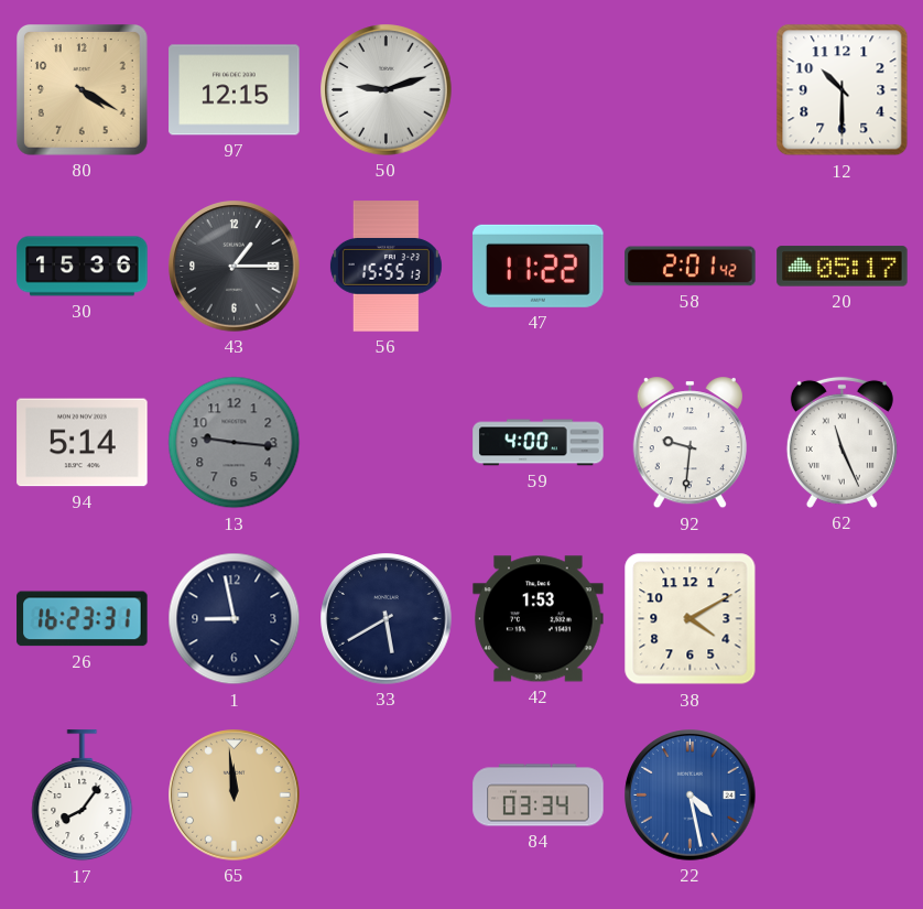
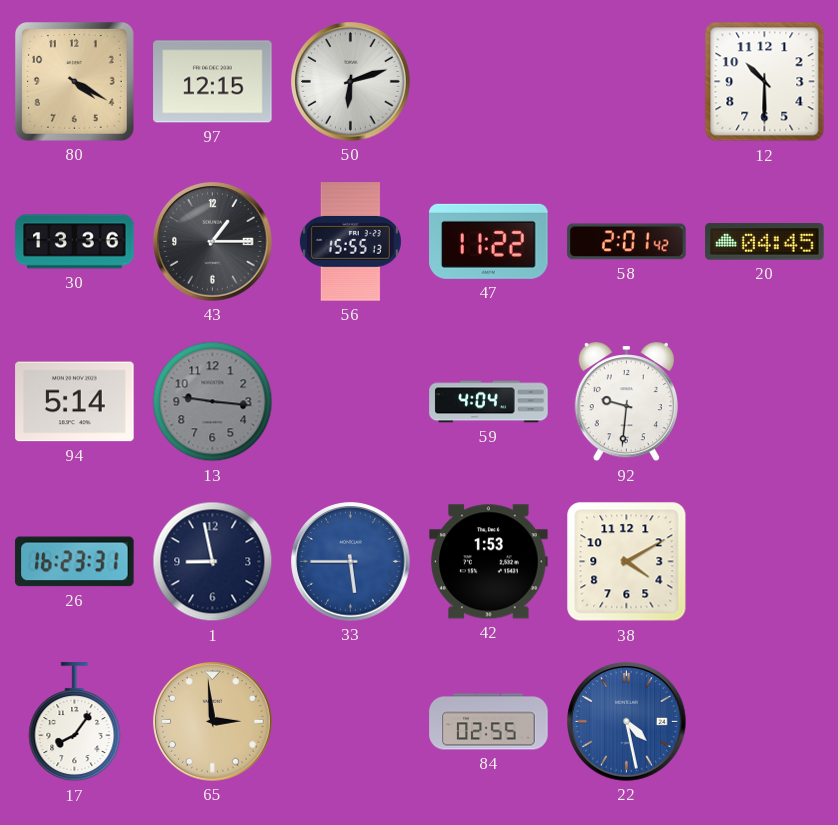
50: 9:12 -> 6:12 (351, 82)
30: 15:36 -> 13:36 (75, 242)
20: 05:17 -> 04:45 (765, 242)
59: 4:00 -> 4:04 (489, 402)
62: 11:26 -> none (841, 442)
33: 5:40 -> 5:45 (351, 562)
33 dial: navy -> blue (351, 562)
65: 11:59 -> 2:59 (213, 722)
84: 03:34 -> 02:55 (489, 722)
